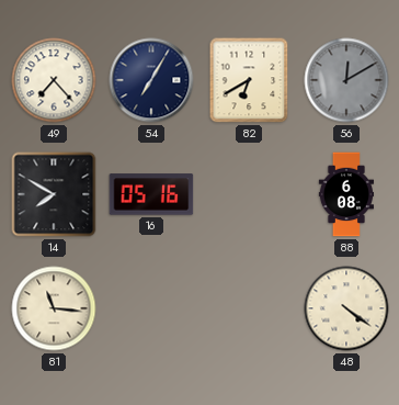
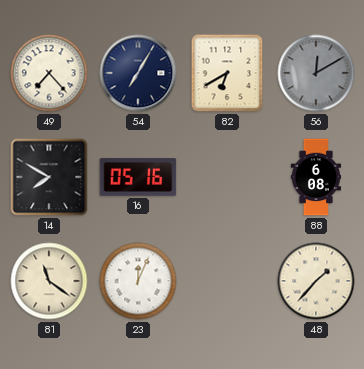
81: 11:16 -> 11:21 (49, 281)
23: none -> 12:04 (138, 281)
48: 4:21 -> 1:37 (316, 281)
